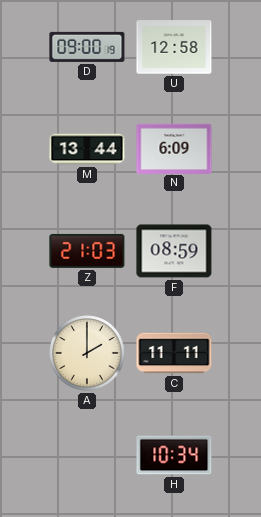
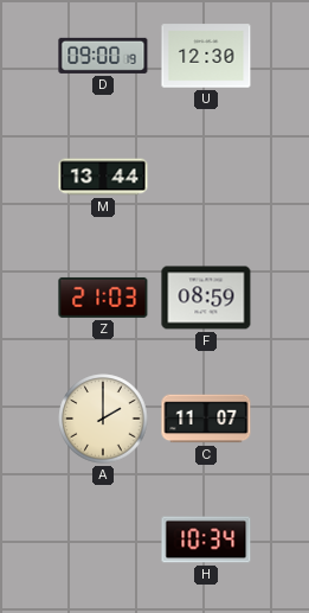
U: 12:58 -> 12:30 (206, 56)
N: 6:09 -> none (174, 148)
C: 11:11 -> 11:07 (206, 419)
